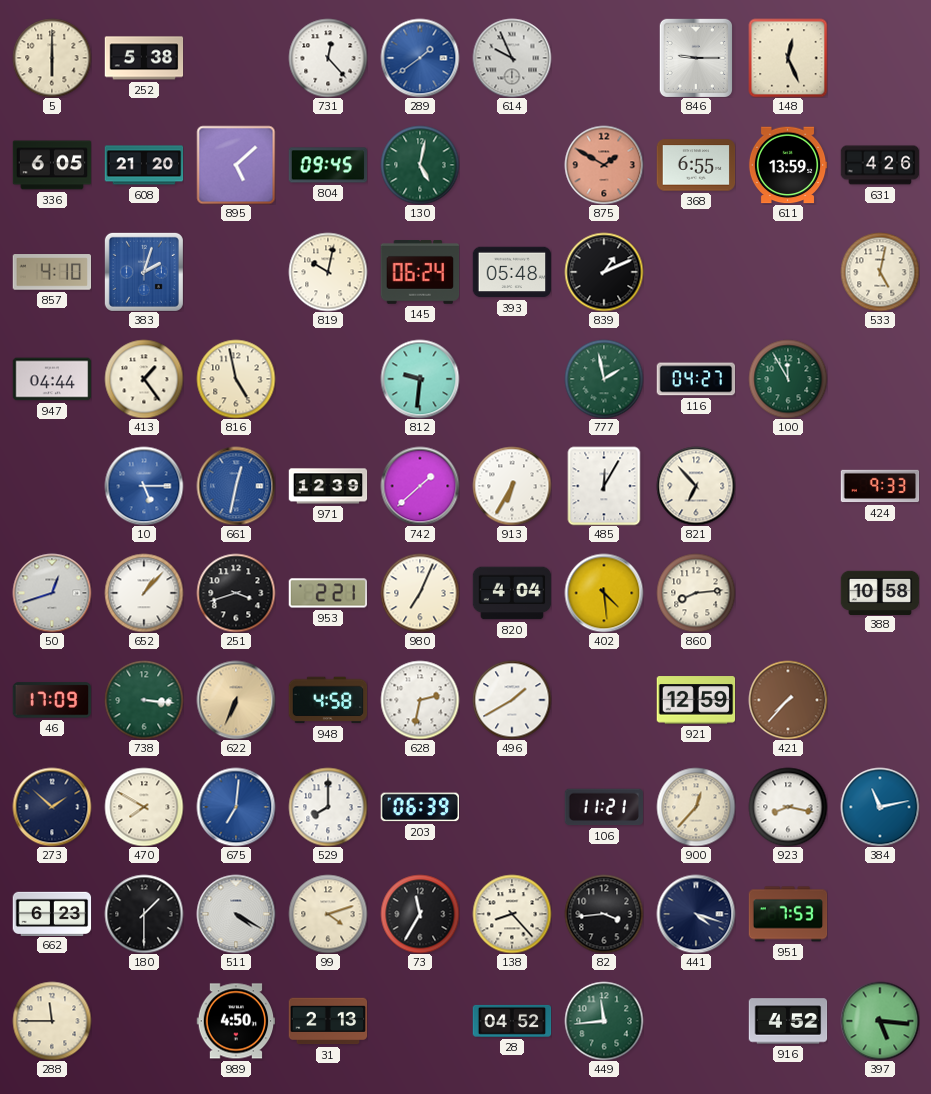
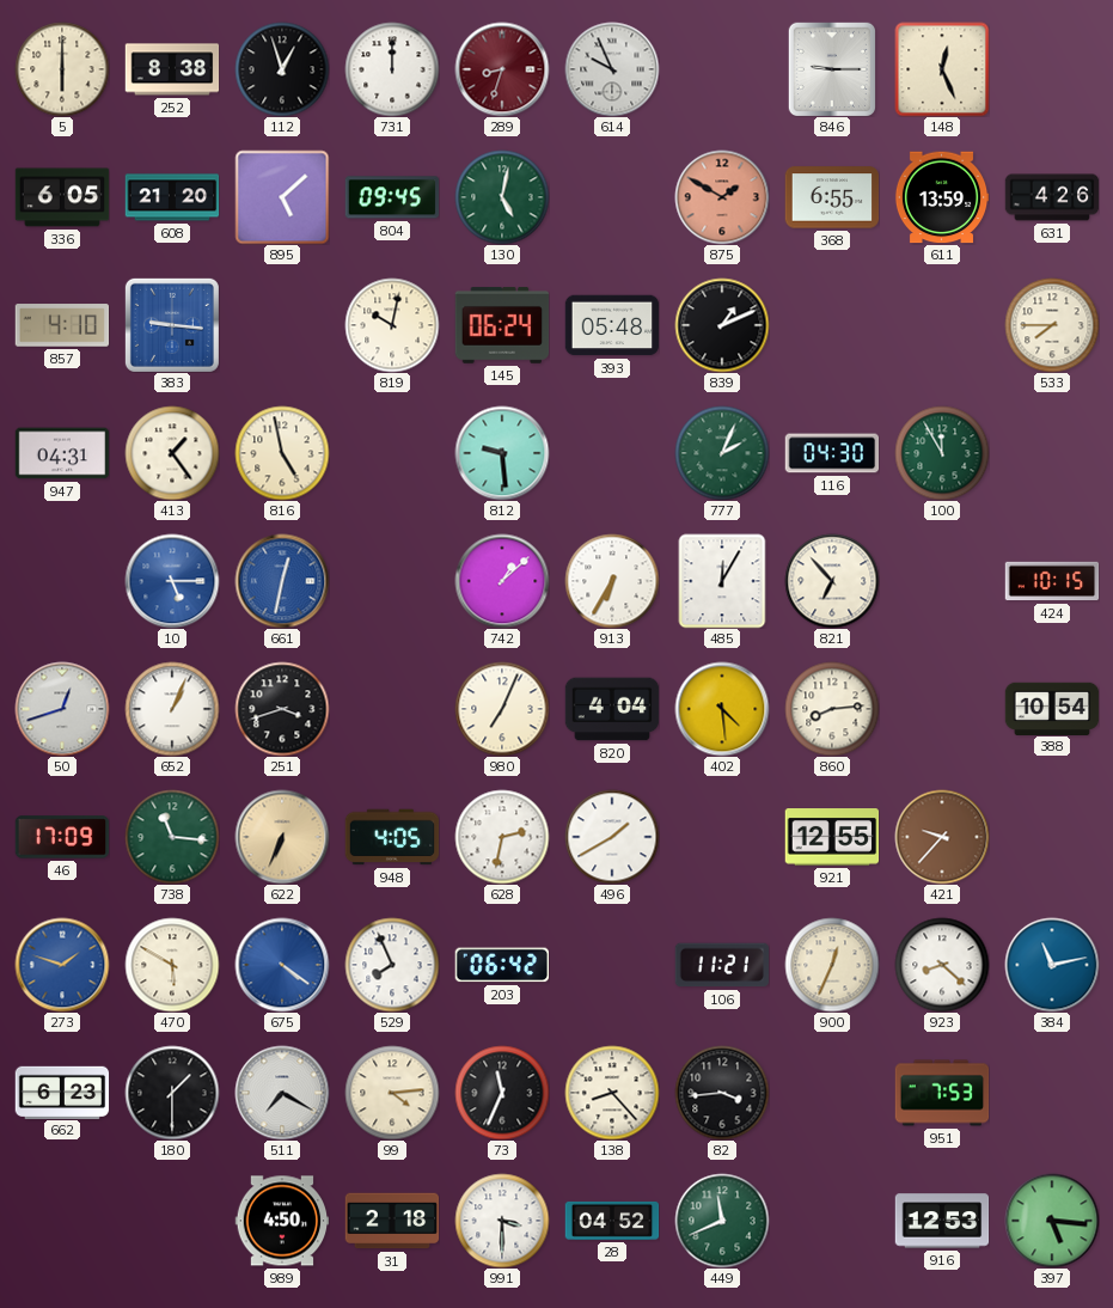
252: 5:38 -> 8:38 (172, 69)
112: none -> 12:57 (282, 69)
731: 12:23 -> 12:00 (392, 69)
289: 1:39 -> 8:33 (502, 69)
289 dial: blue -> burgundy (502, 69)
383: 2:03 -> 9:16 (172, 325)
533: 5:02 -> 7:45 (1052, 325)
947: 04:44 -> 04:31 (62, 453)
812: 9:31 -> 9:29 (502, 453)
777: 1:58 -> 2:04 (722, 453)
116: 04:27 -> 04:30 (832, 453)
971: 12:39 -> none (328, 486)
742: 1:38 -> 1:08 (502, 581)
424: 9:33 -> 10:15 (1052, 581)
652: 1:07 -> 1:04 (172, 709)
953: 2:21 -> none (328, 593)
388: 10:58 -> 10:54 (1052, 708)
738: 3:16 -> 11:16 (172, 837)
948: 4:58 -> 4:05 (392, 837)
921: 12:59 -> 12:55 (832, 837)
421: 7:37 -> 9:37 (942, 837)
273: 1:52 -> 1:48 (62, 965)
273 dial: navy -> blue (62, 965)
470: 7:50 -> 5:50 (172, 965)
675: 7:01 -> 4:21 (282, 965)
529: 8:00 -> 7:56 (392, 965)
203: 06:39 -> 06:42 (501, 965)
900: 12:37 -> 12:34 (832, 965)
923: 8:17 -> 8:22 (942, 965)
511: 4:20 -> 7:20 (282, 1093)
99: 4:12 -> 4:14 (392, 1093)
73: 11:35 -> 11:34 (502, 1093)
441: 4:18 -> none (696, 914)
288: 11:45 -> none (52, 1021)
31: 2:13 -> 2:18 (392, 1221)
991: none -> 3:30 (502, 1221)
449: 11:44 -> 11:41 (722, 1221)
916: 4:52 -> 12:53 (942, 1221)
